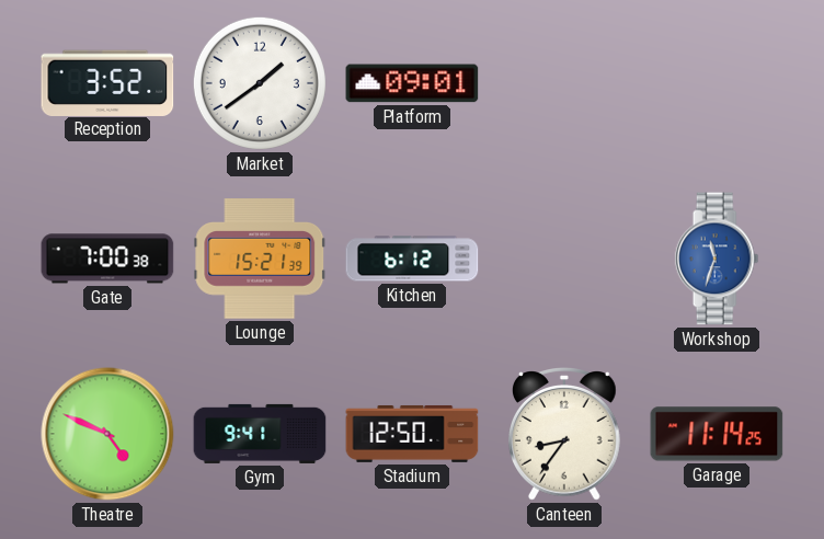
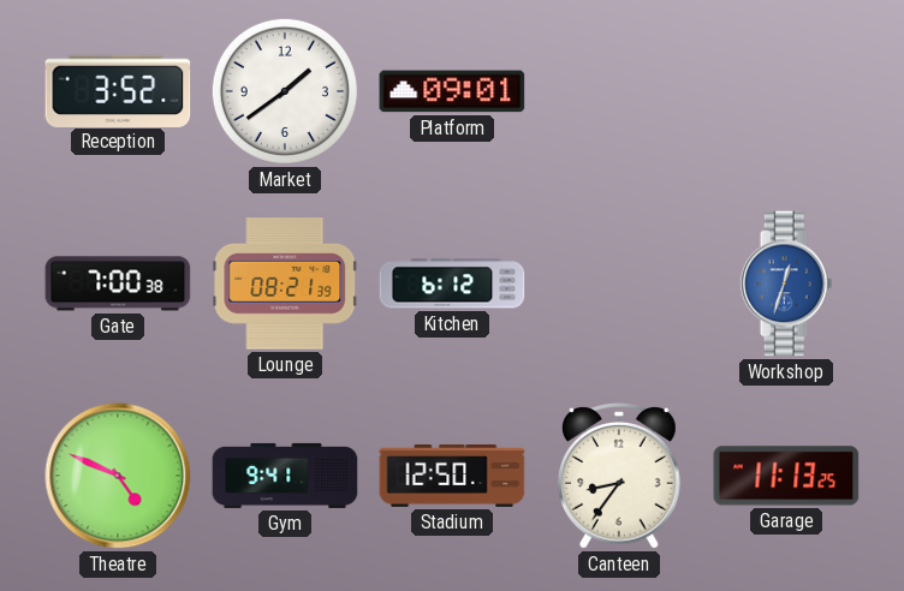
Lounge: 15:21 -> 08:21 (285, 283)
Workshop: 11:33 -> 12:33 (786, 283)
Garage: 11:14 -> 11:13 (786, 476)
